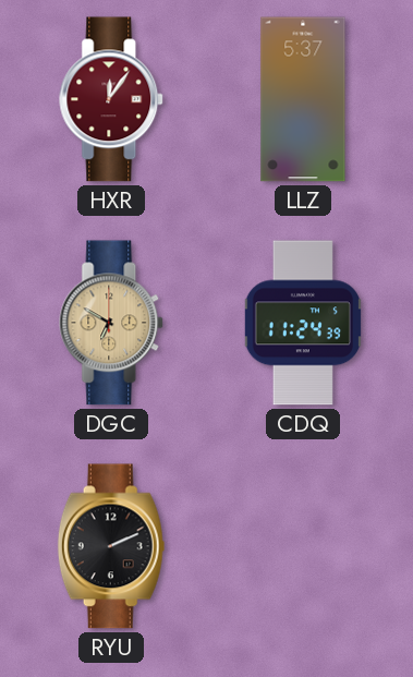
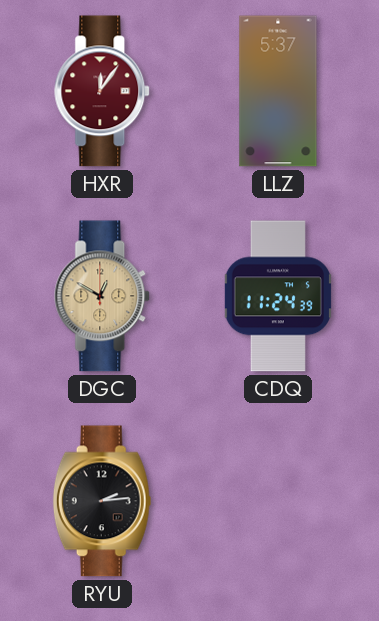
DGC: 6:50 -> 12:50 (103, 296)
RYU: 2:11 -> 2:14 (102, 501)
